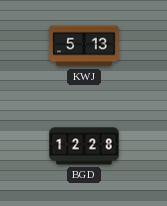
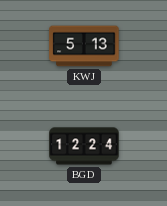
BGD: 12:28 -> 12:24 (84, 146)
